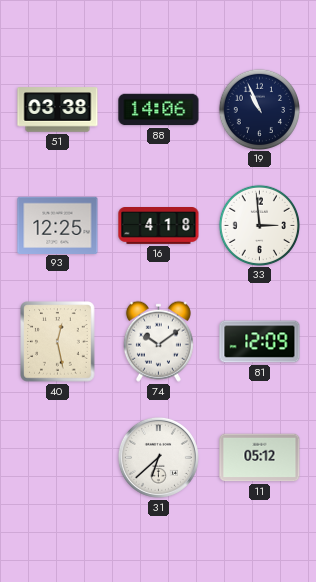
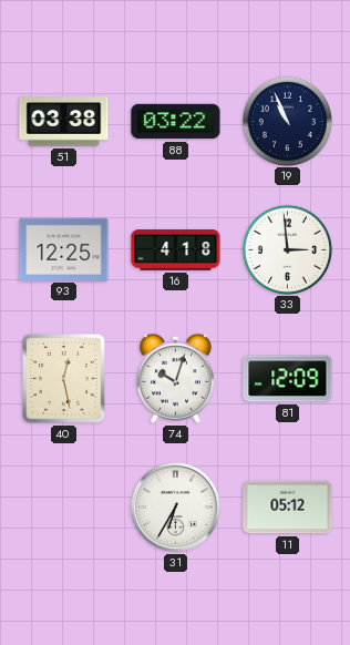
88: 14:06 -> 03:22 (176, 122)
74: 10:09 -> 10:03 (175, 378)
31: 6:38 -> 6:35 (175, 506)
